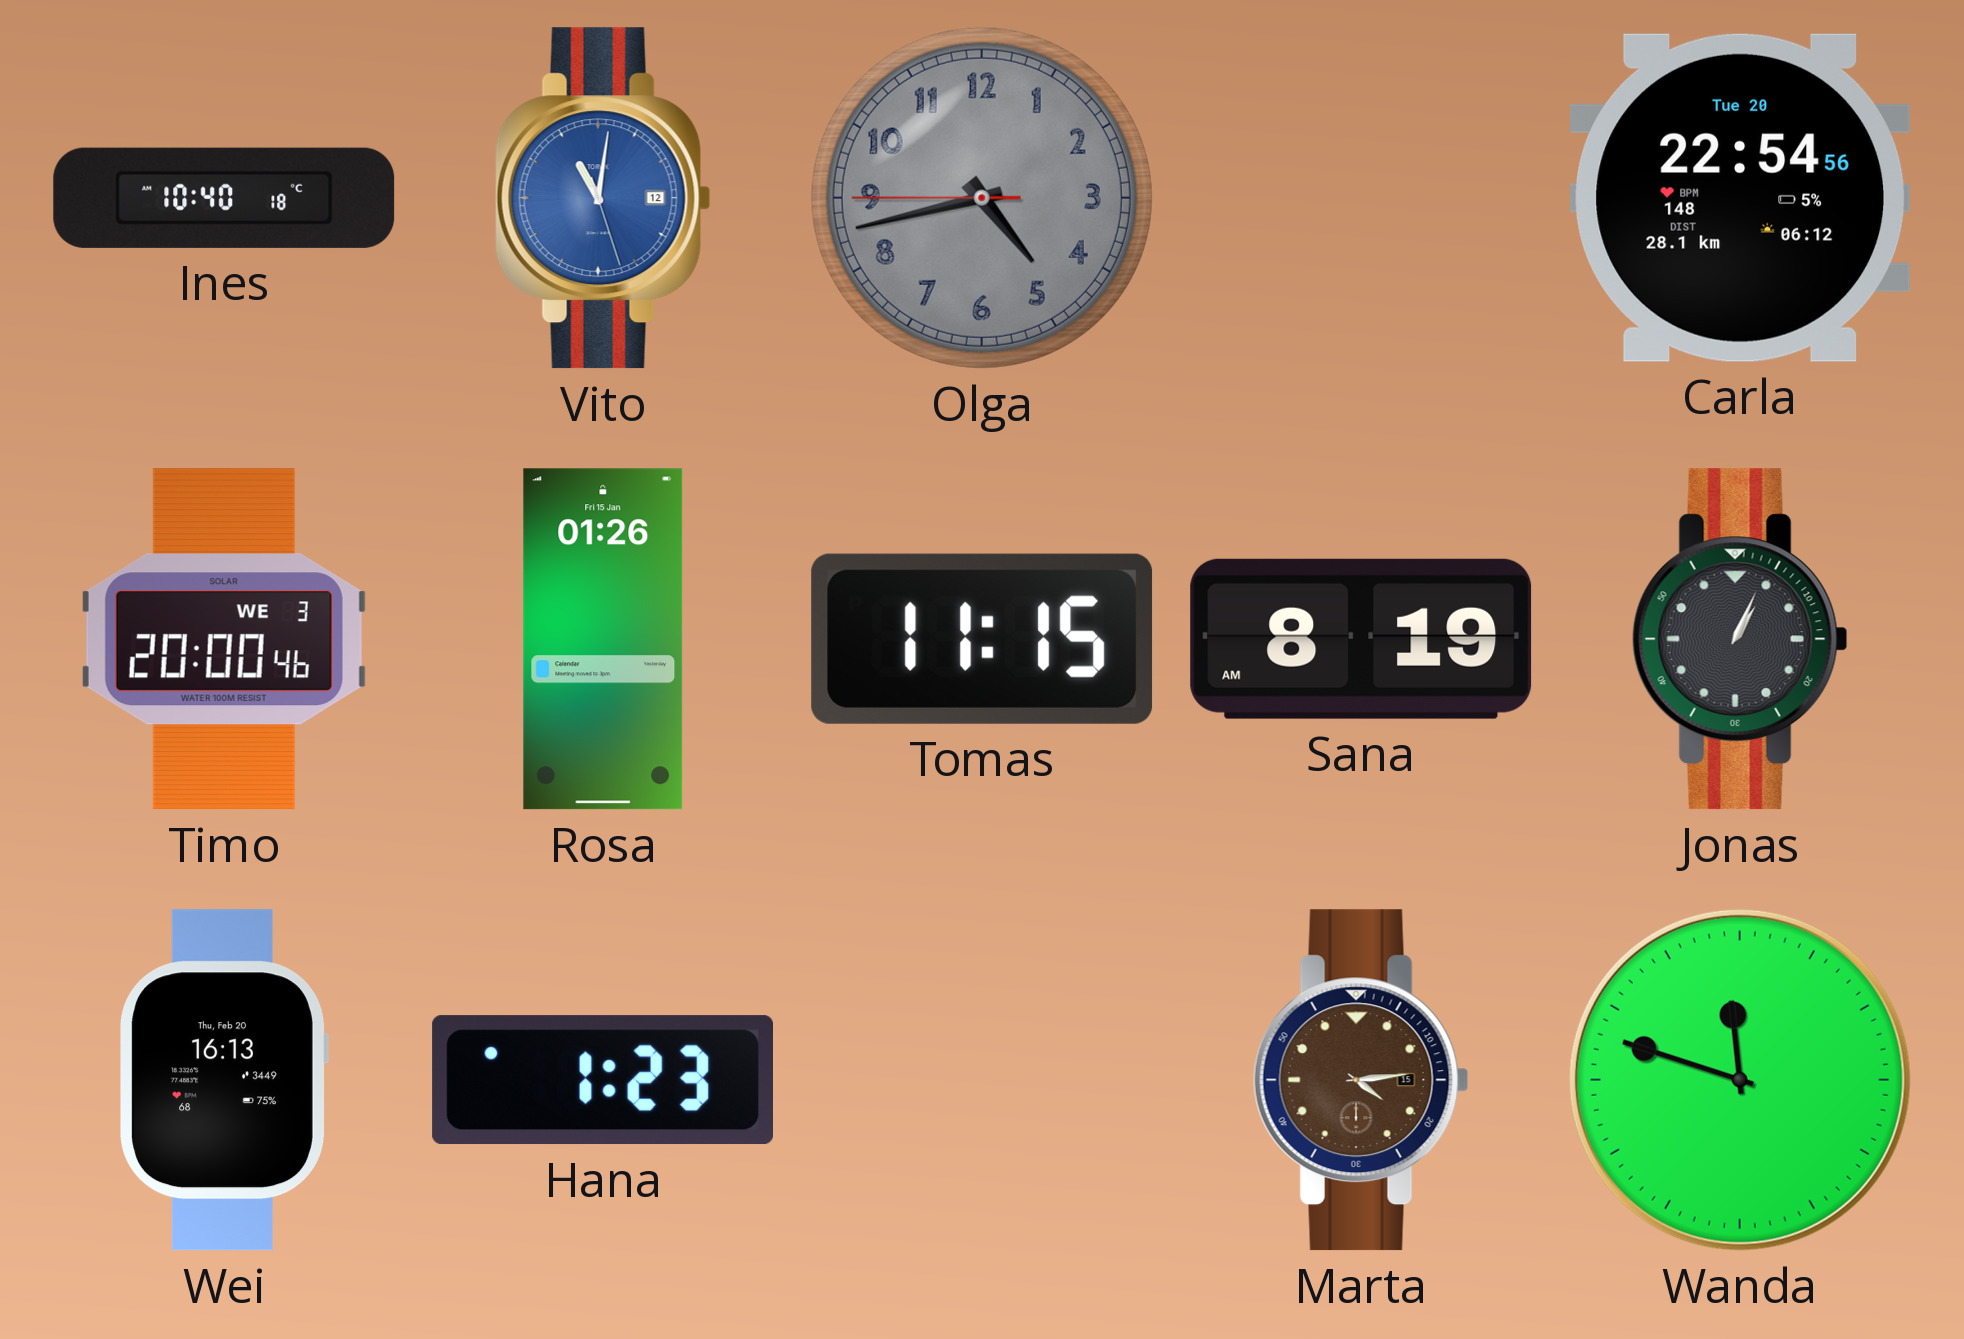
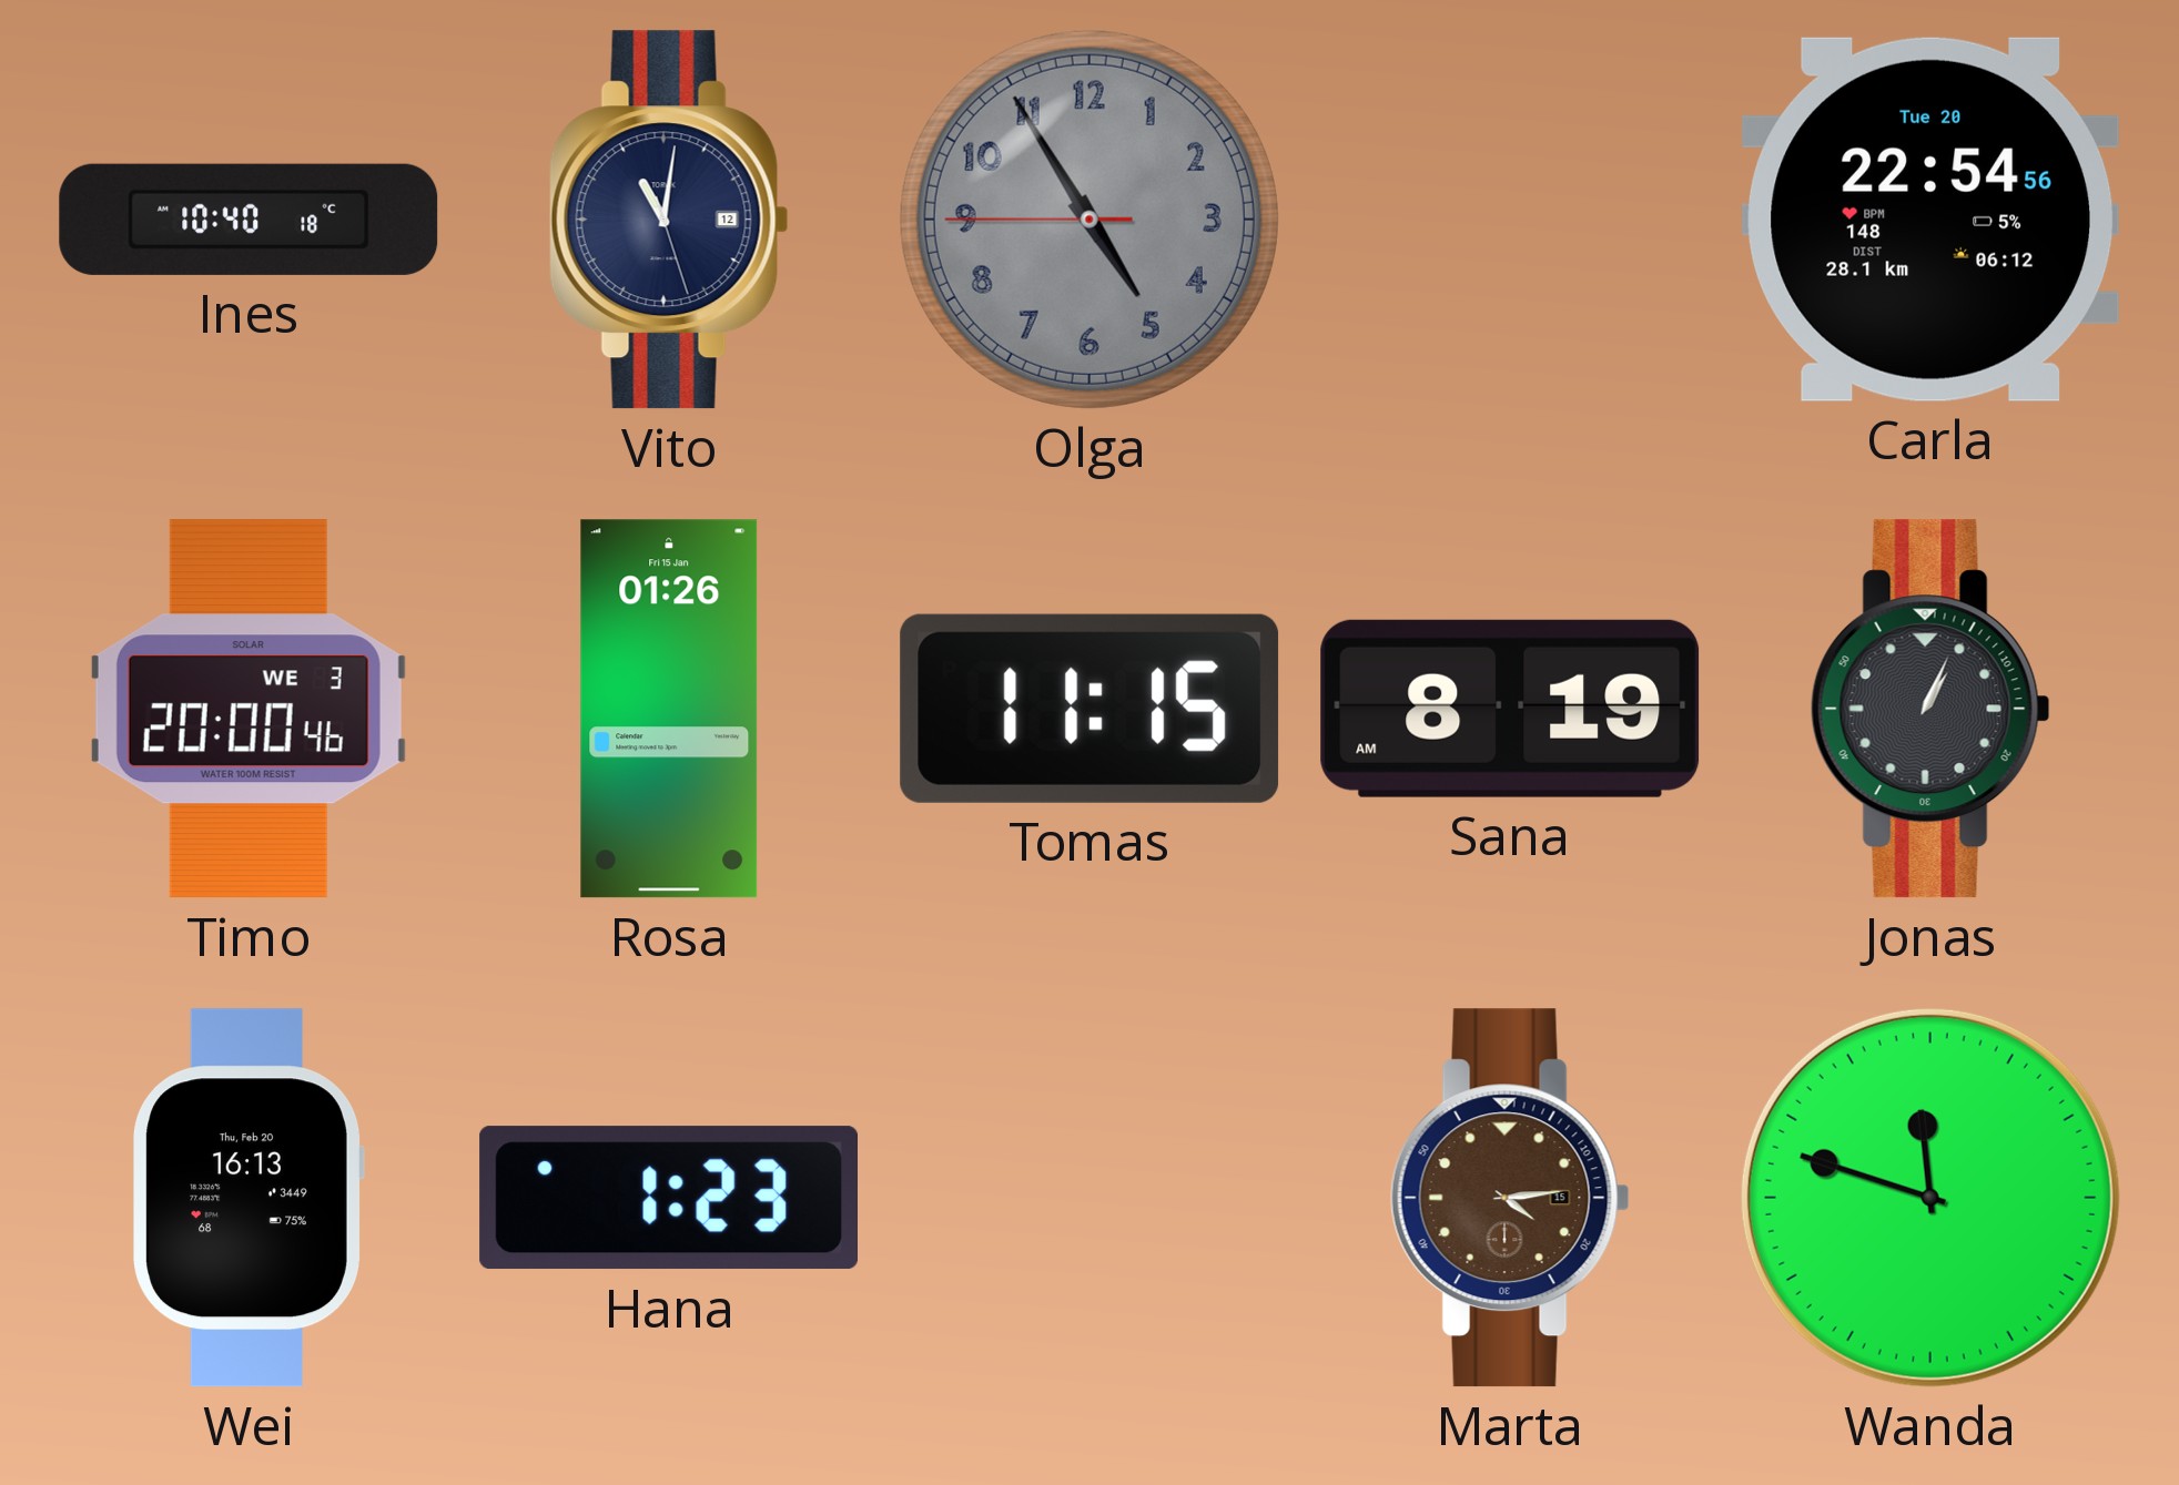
Vito dial: blue -> navy (669, 220)
Olga: 4:42 -> 4:54 (1089, 220)
